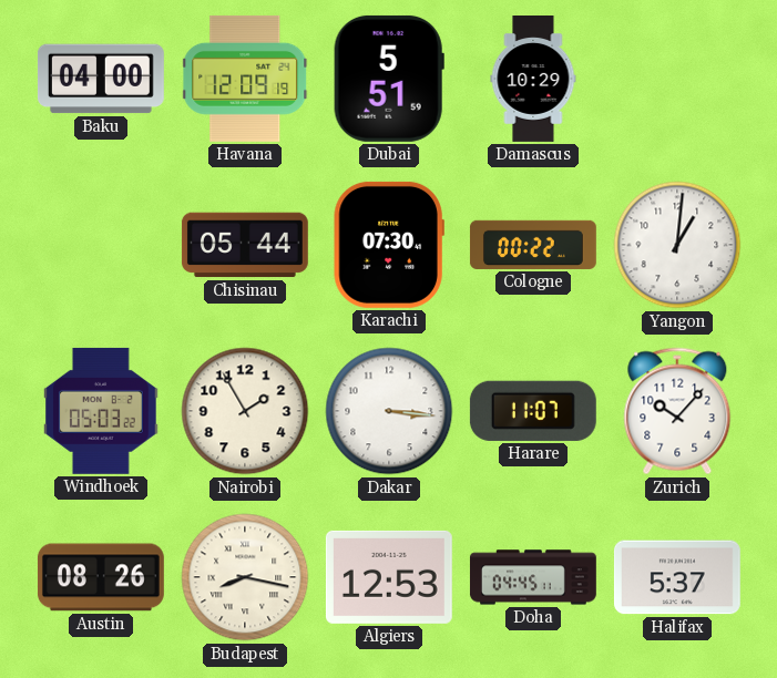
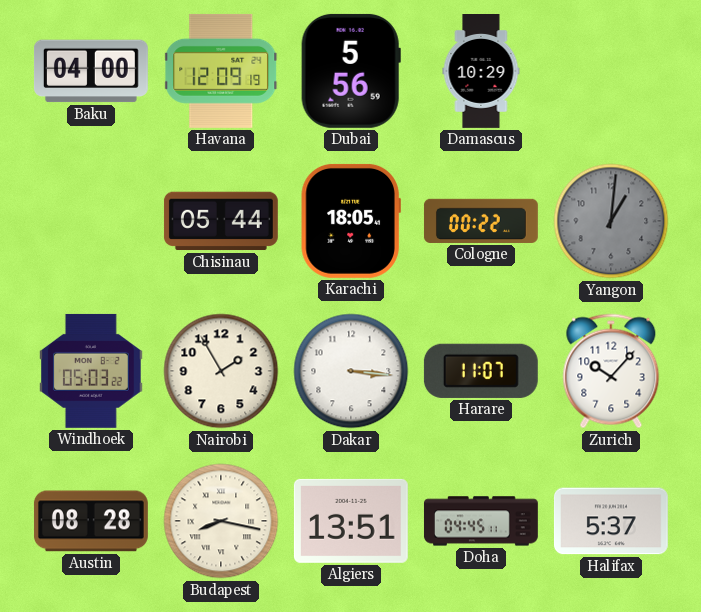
Dubai: 5:51 -> 5:56 (351, 71)
Karachi: 07:30 -> 18:05 (351, 221)
Yangon dial: white -> grey (611, 221)
Austin: 08:26 -> 08:28 (91, 521)
Algiers: 12:53 -> 13:51 (351, 521)
